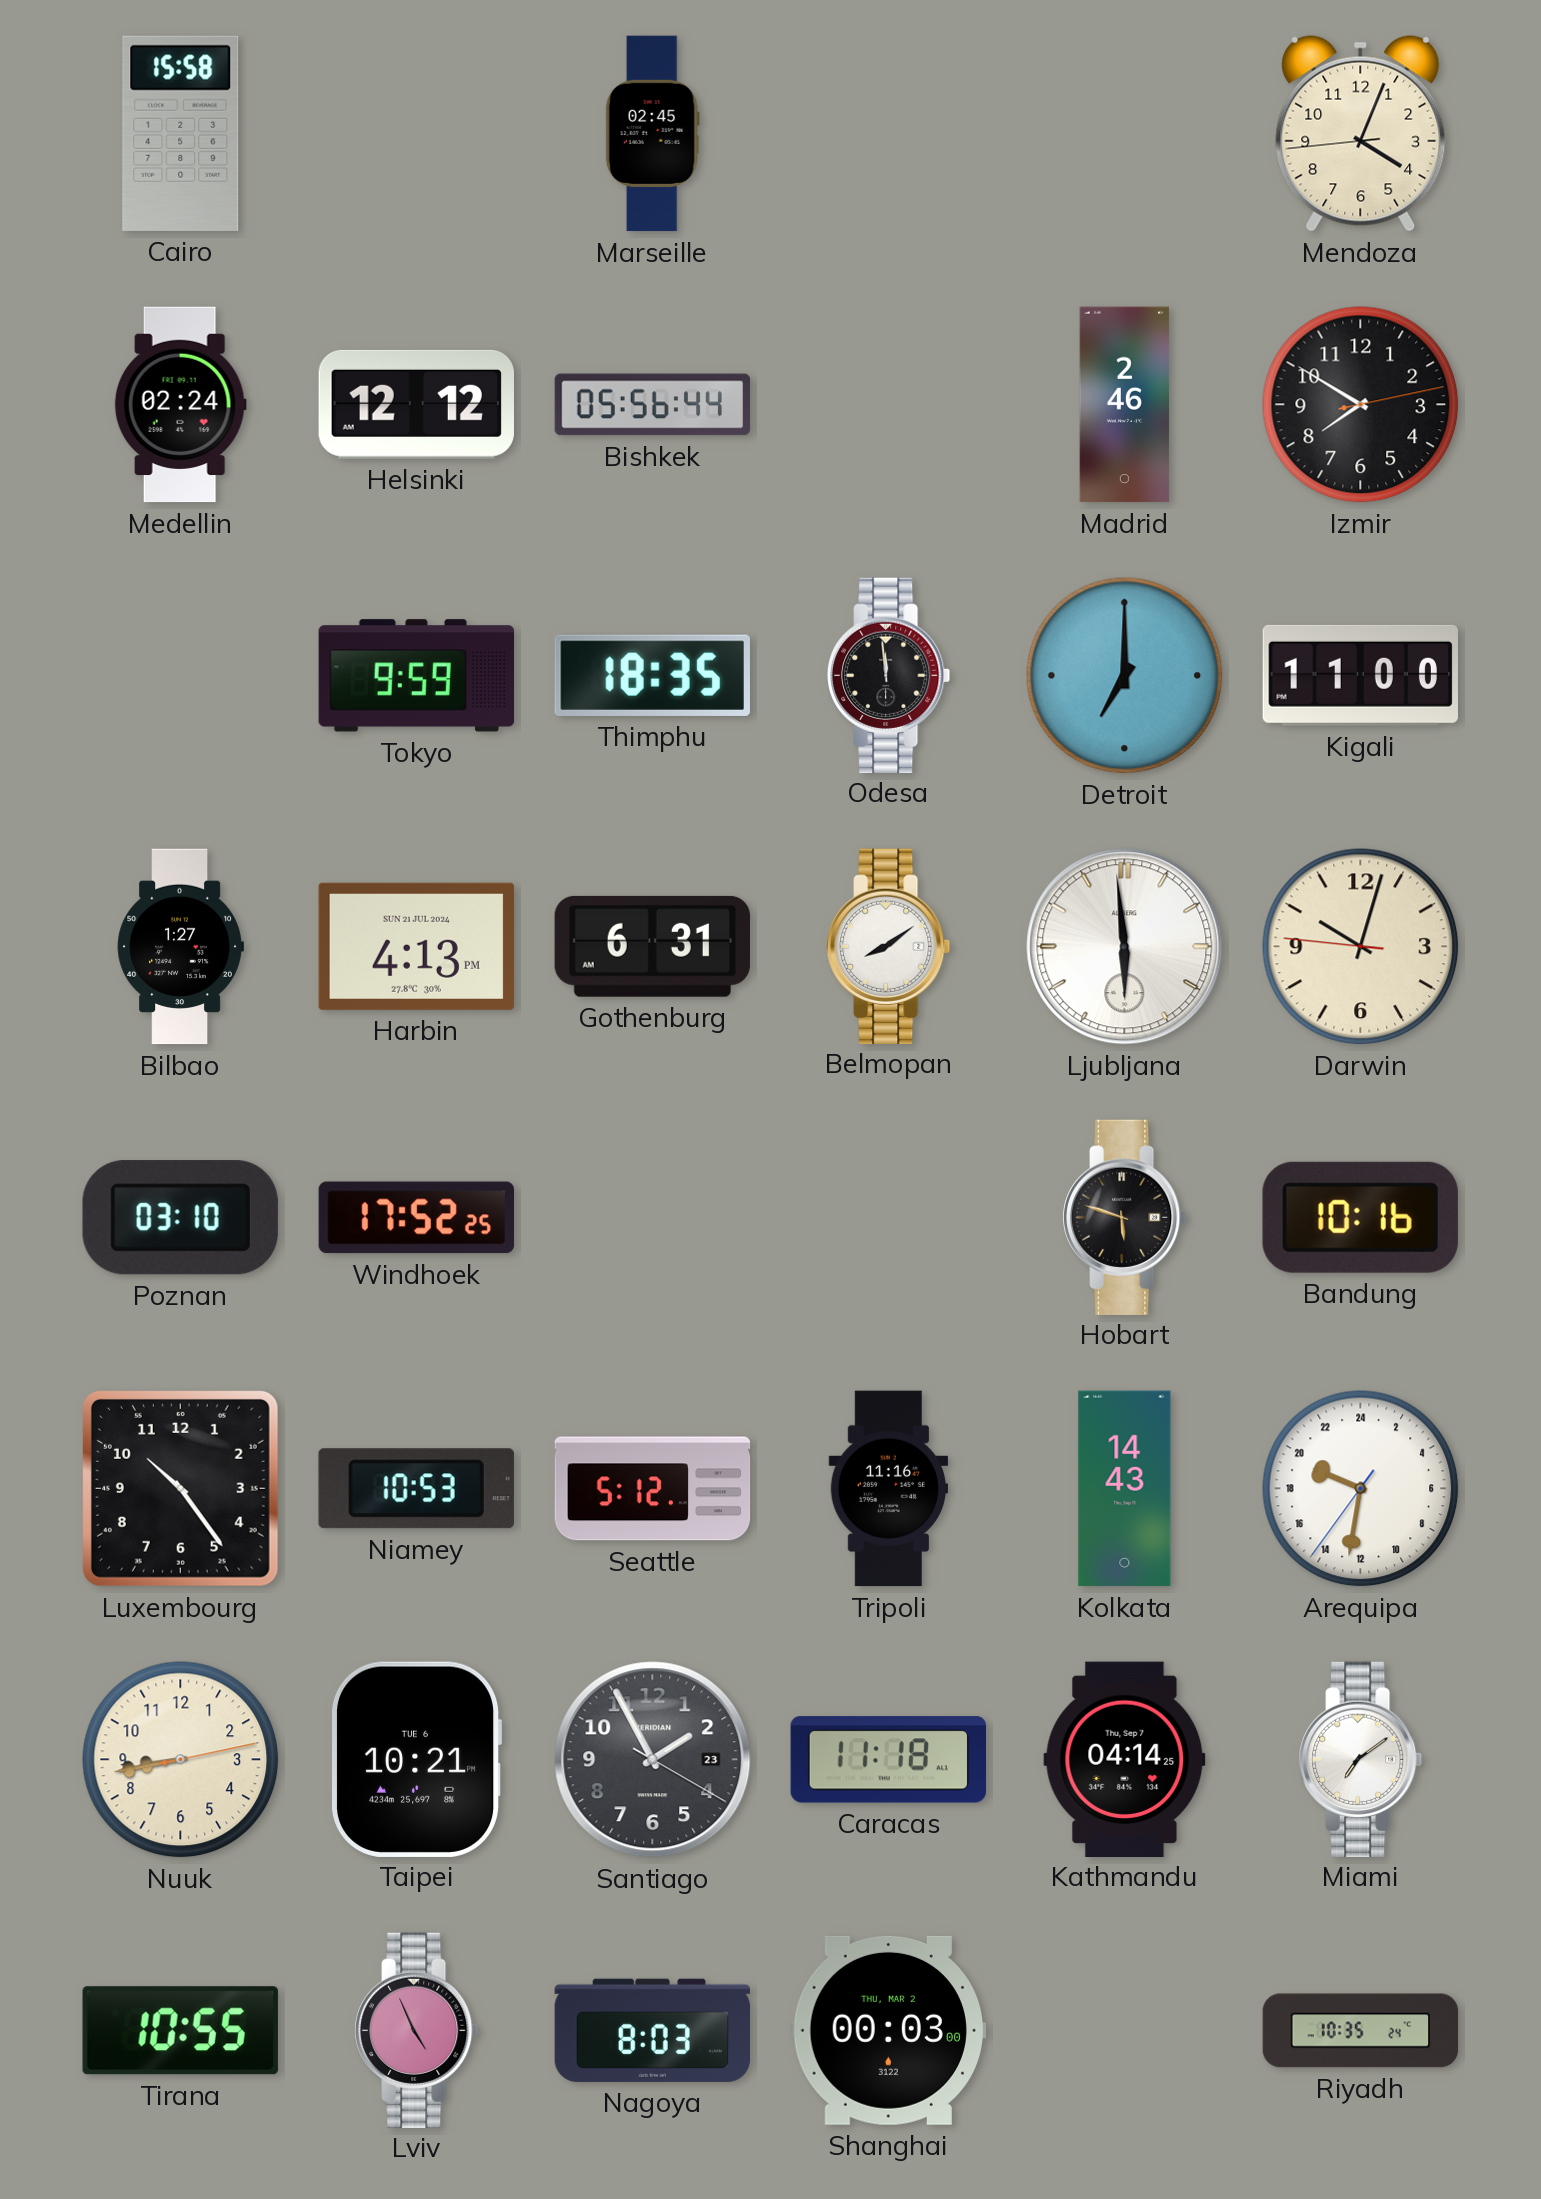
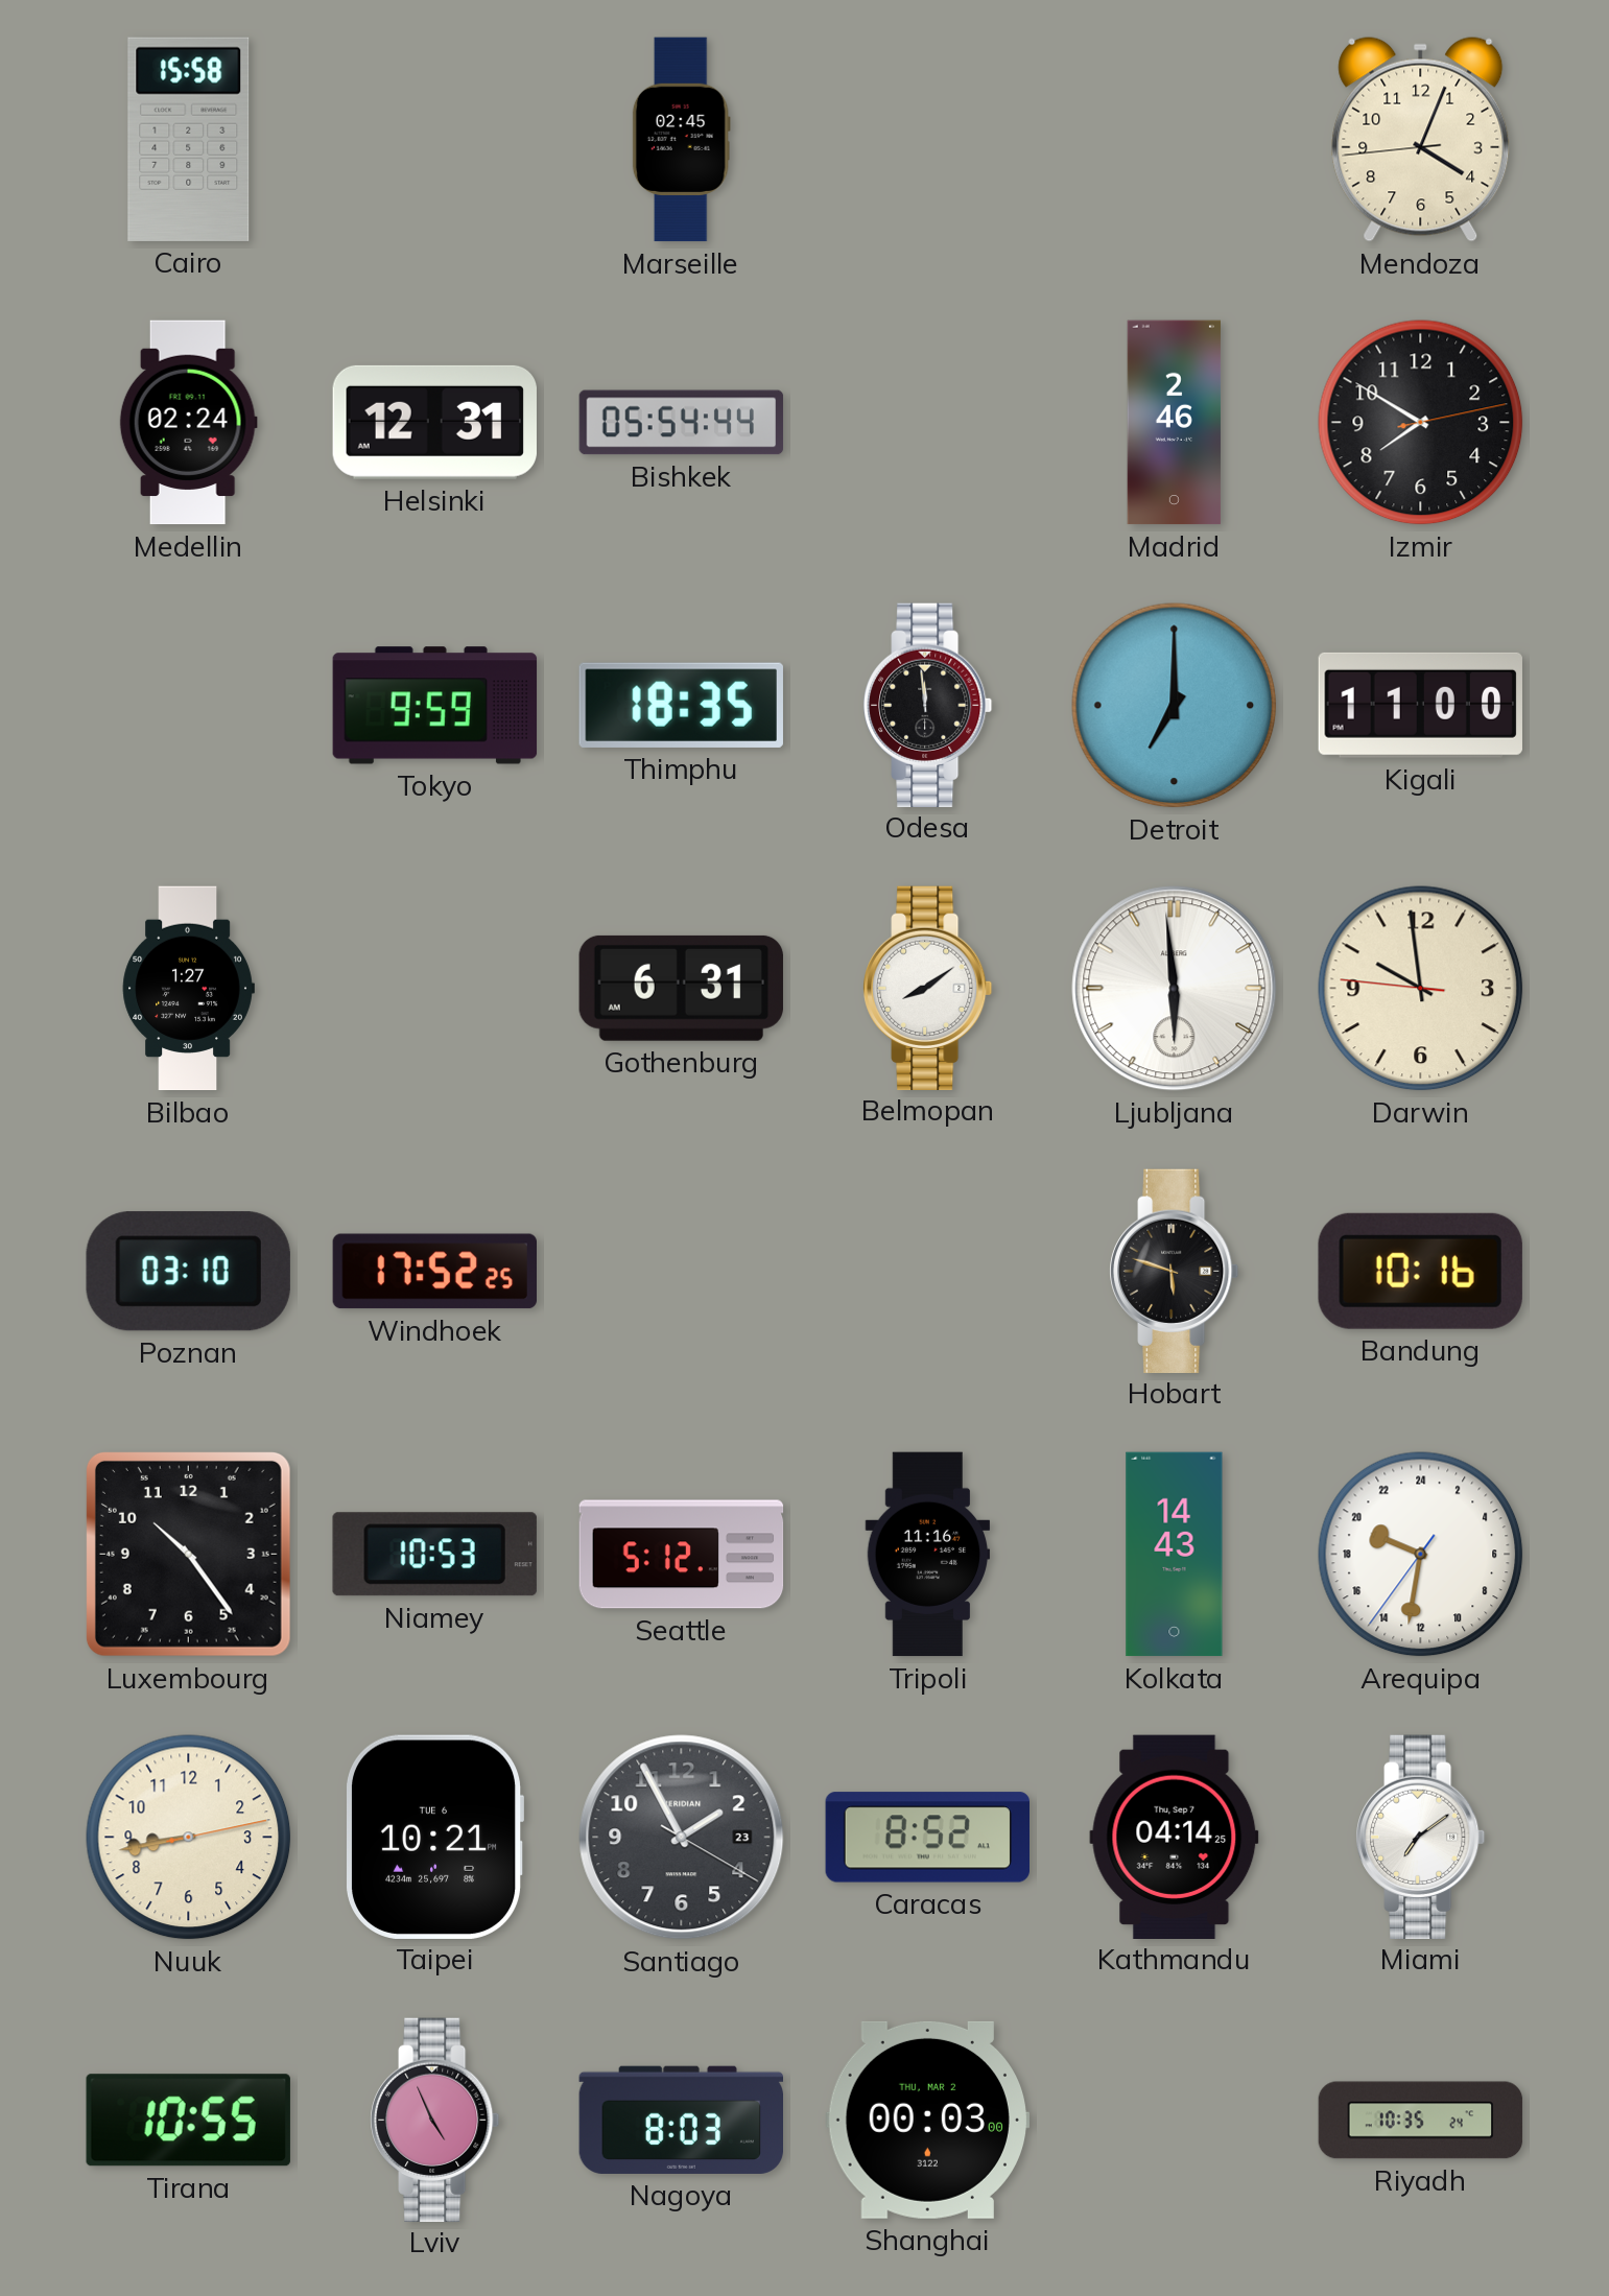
Helsinki: 12:12 -> 12:31 (434, 422)
Bishkek: 05:56 -> 05:54 (682, 423)
Harbin: 4:13 -> none (416, 946)
Darwin: 10:02 -> 9:58 (1421, 989)
Caracas: 11:18 -> 8:52 (927, 1838)
